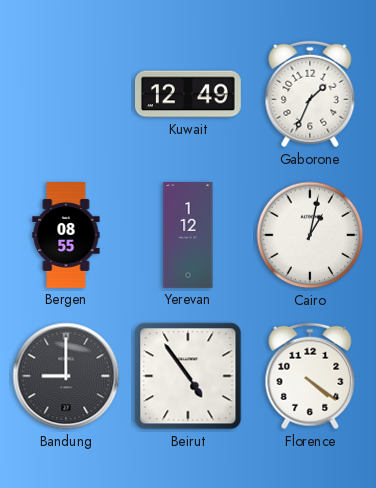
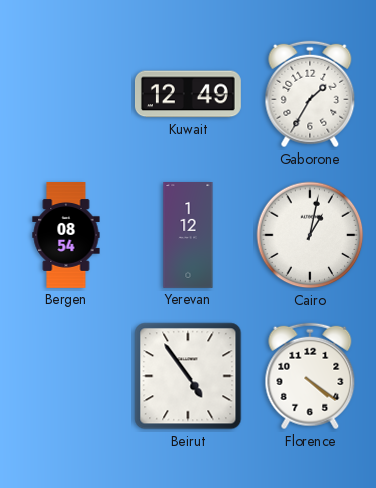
Gaborone: 1:34 -> 1:35 (310, 94)
Bergen: 08:55 -> 08:54 (66, 236)
Bandung: 9:00 -> none (66, 376)
